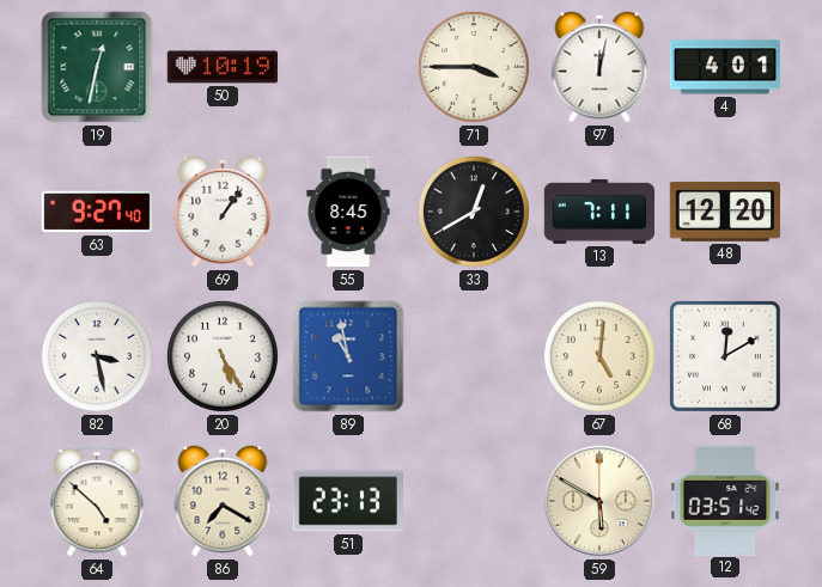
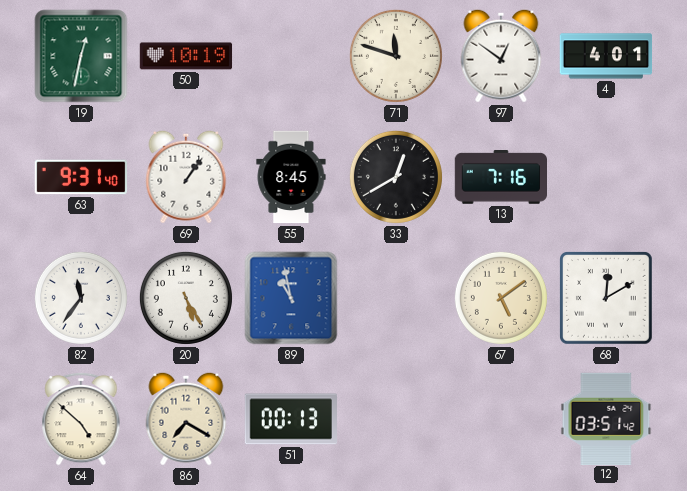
71: 3:45 -> 11:48 (396, 56)
97: 12:02 -> 12:51 (501, 56)
63: 9:27 -> 9:31 (81, 177)
13: 7:11 -> 7:16 (501, 178)
48: 12:20 -> none (725, 212)
82: 3:28 -> 11:36 (81, 298)
67: 5:01 -> 5:09 (501, 298)
51: 23:13 -> 00:13 (290, 419)
59: 5:50 -> none (599, 501)
